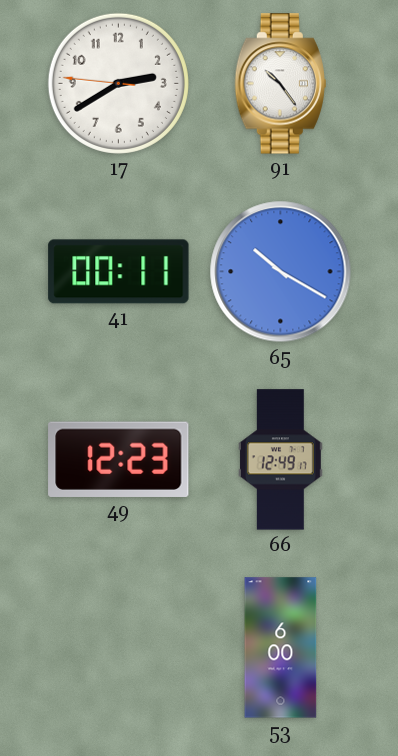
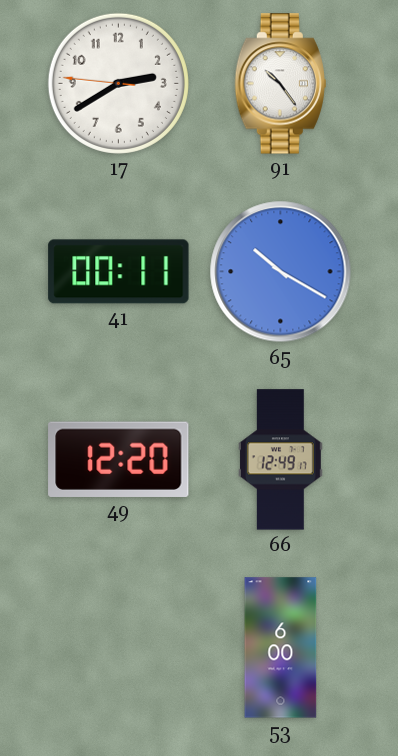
49: 12:23 -> 12:20 (119, 459)
